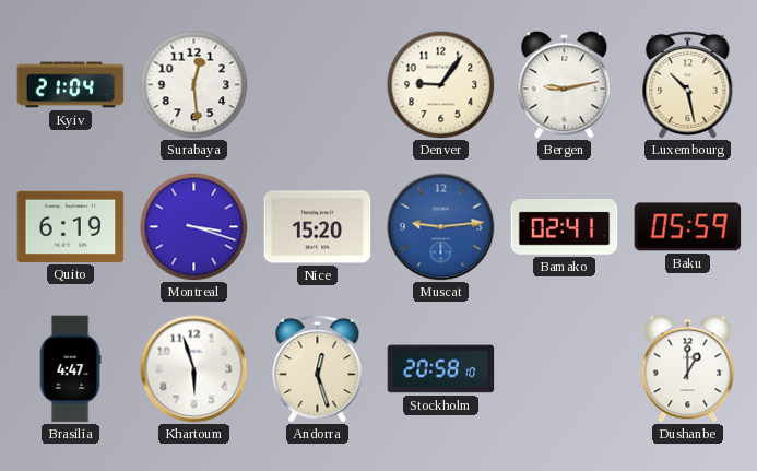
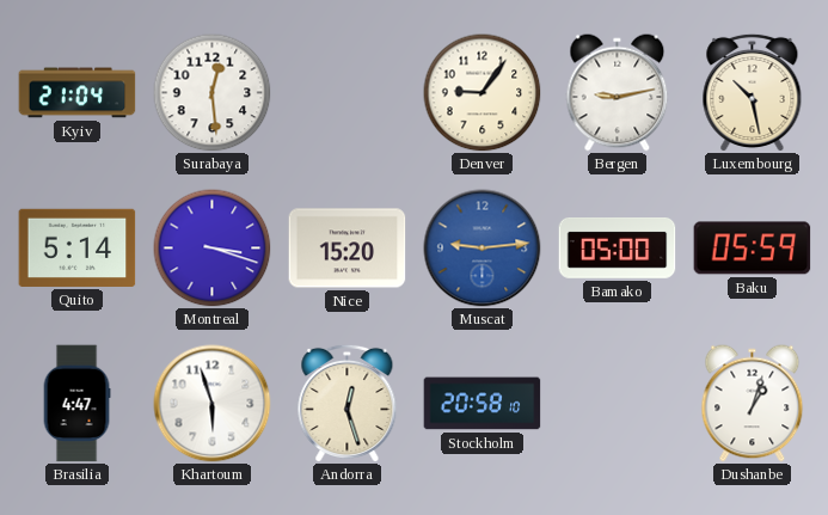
Quito: 6:19 -> 5:14 (78, 247)
Bamako: 02:41 -> 05:00 (618, 249)
Dushanbe: 1:00 -> 1:03 (753, 404)
